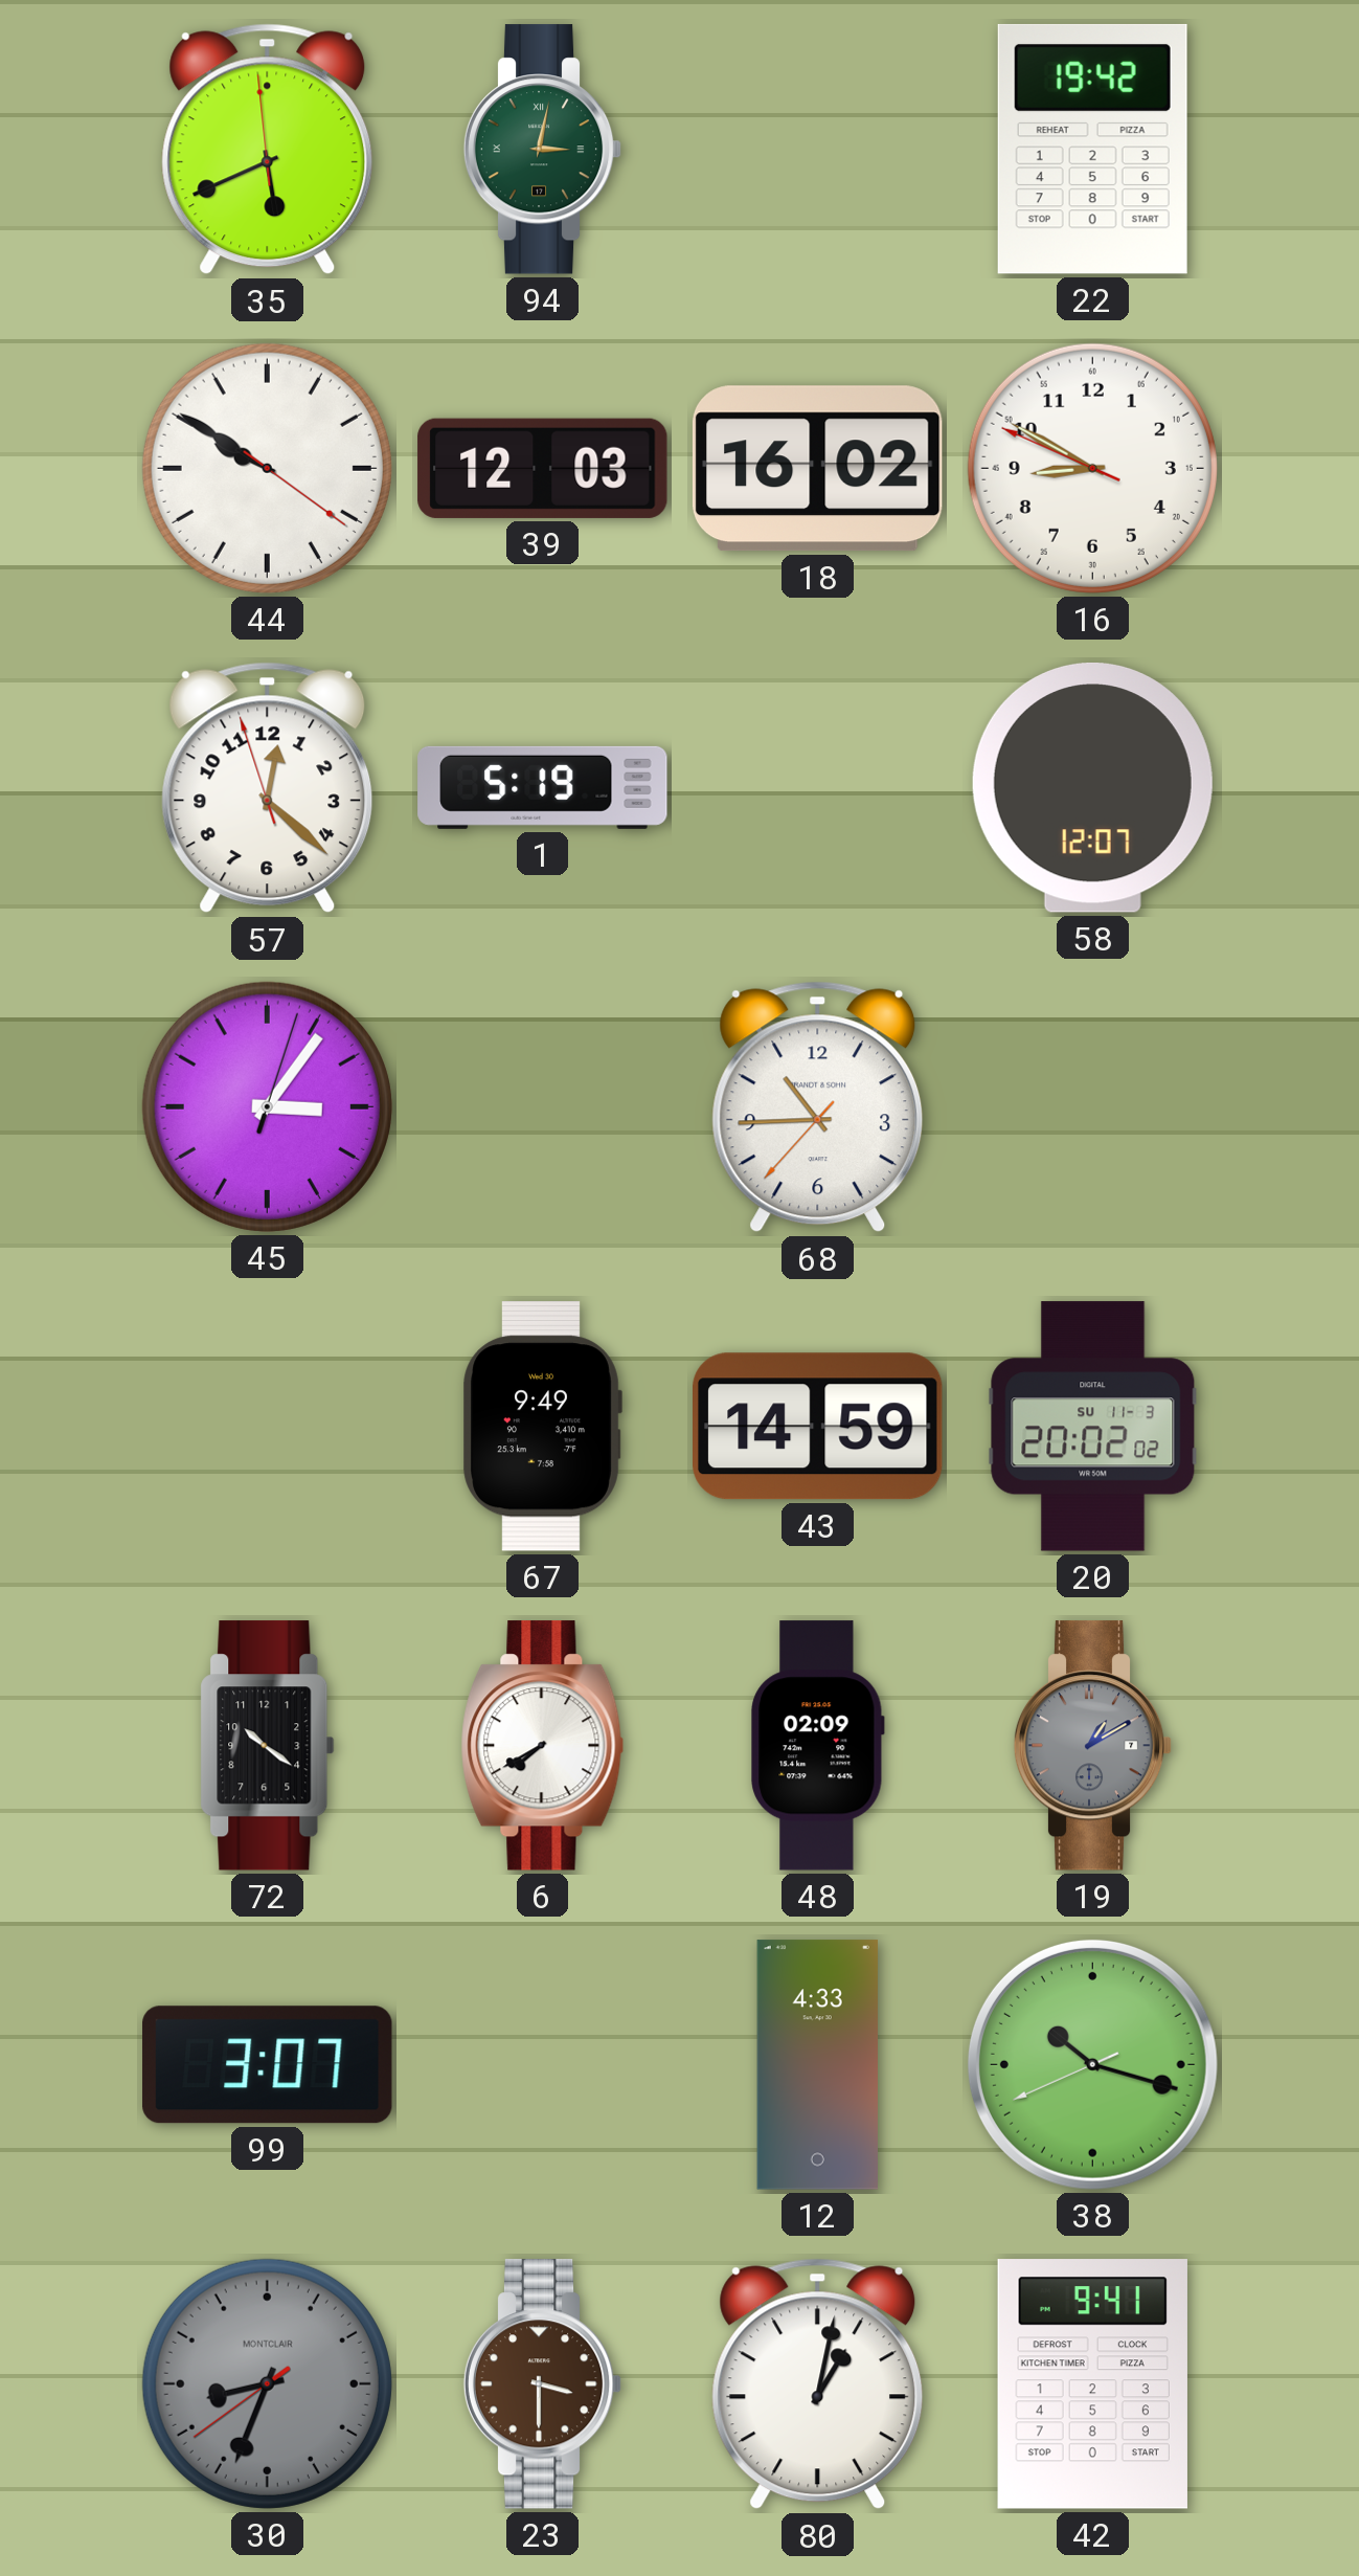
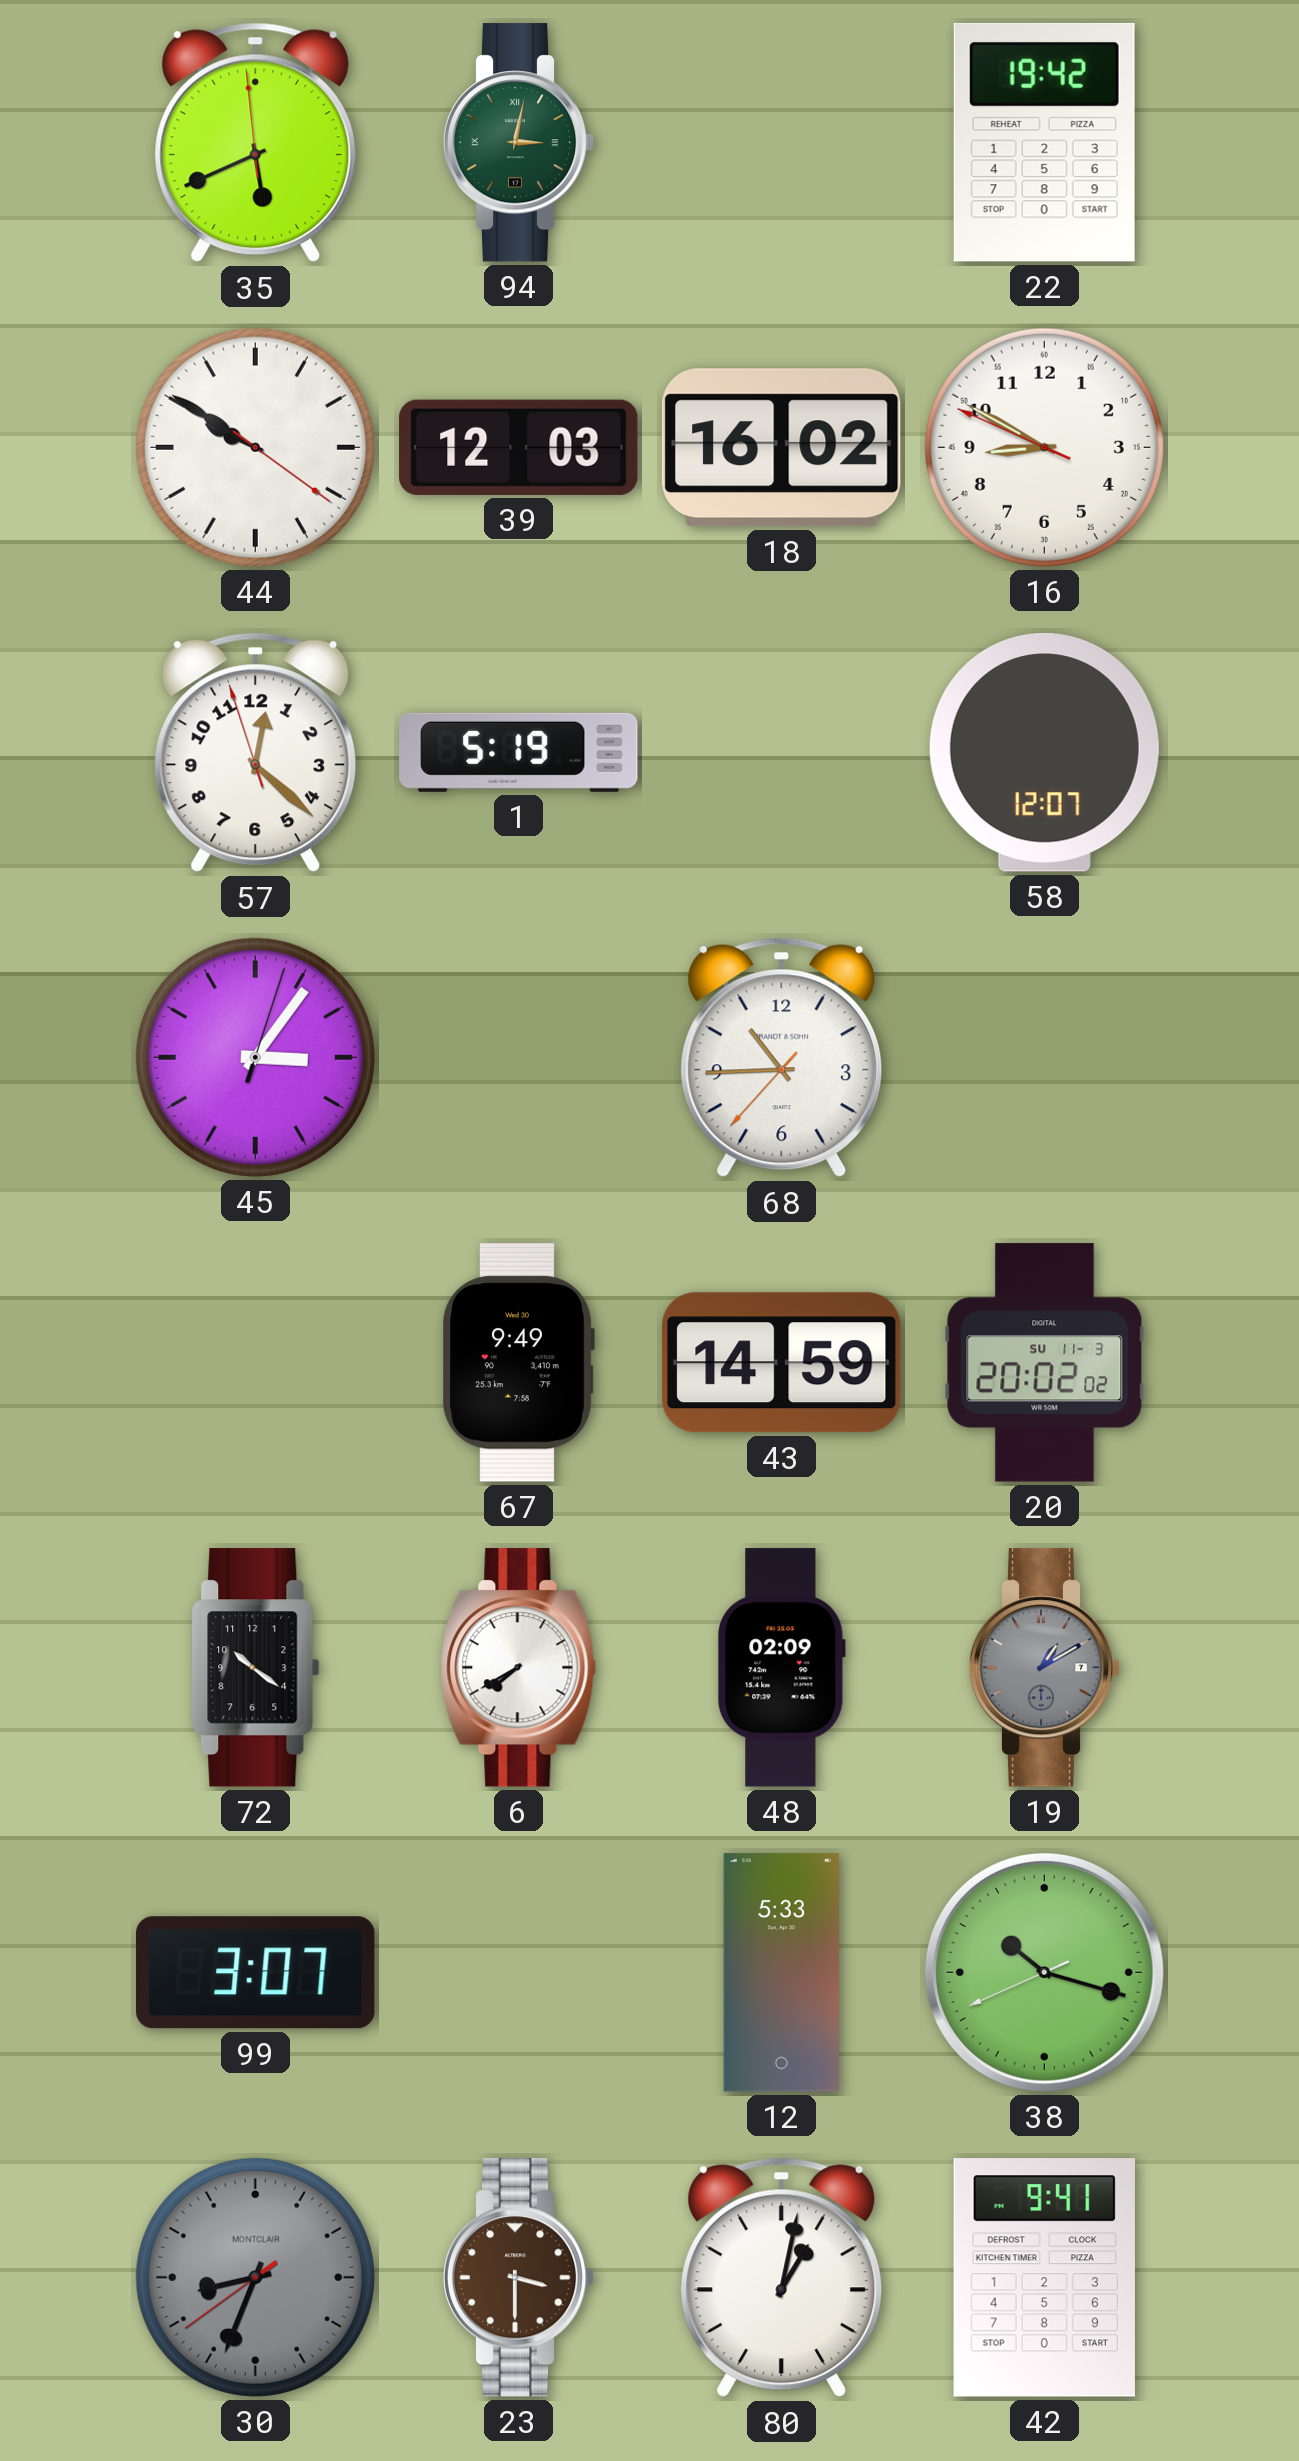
12: 4:33 -> 5:33 (781, 1973)
